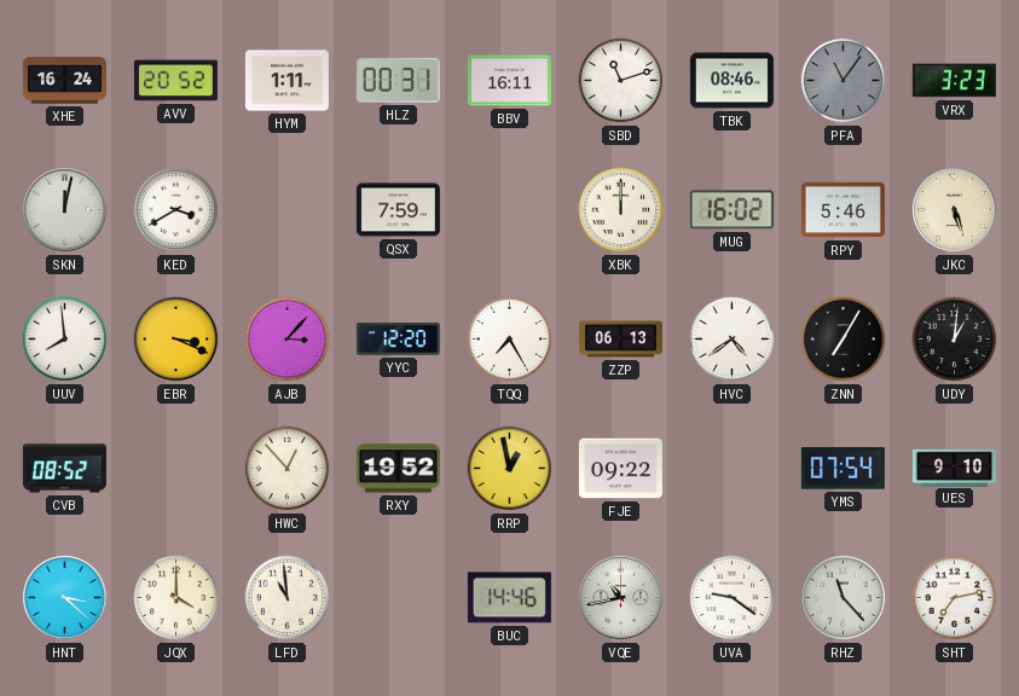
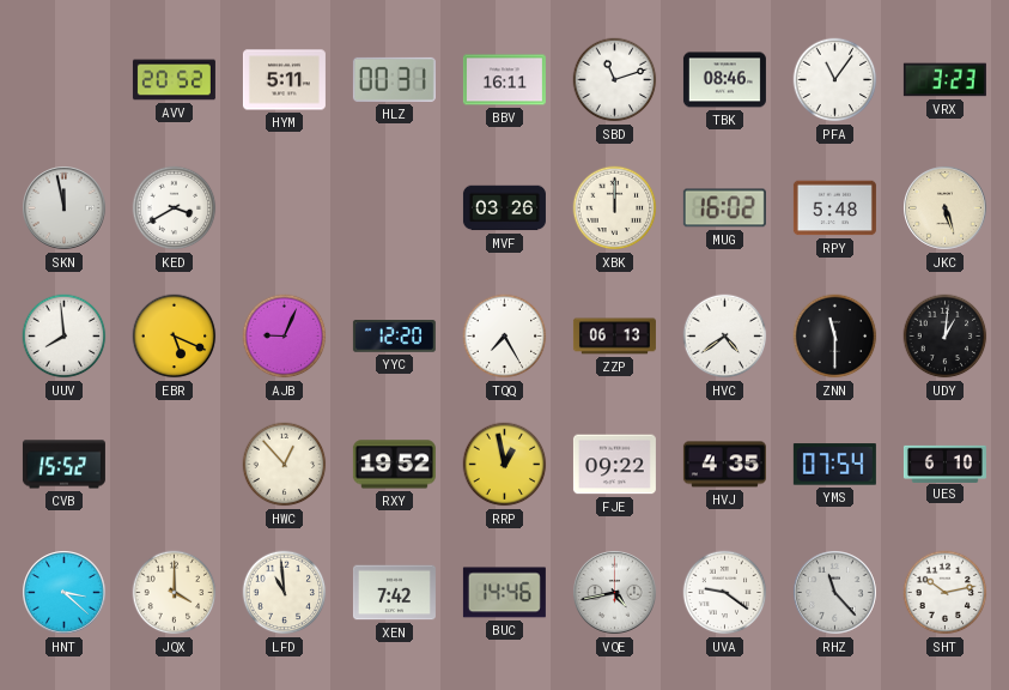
XHE: 16:24 -> none (64, 81)
HYM: 1:11 -> 5:11 (284, 80)
PFA dial: grey -> white (835, 80)
SKN: 12:02 -> 11:58 (65, 208)
QSX: 7:59 -> none (398, 210)
MVF: none -> 03:26 (504, 208)
RPY: 5:46 -> 5:48 (834, 208)
EBR: 3:19 -> 5:19 (175, 337)
AJB: 3:07 -> 9:04 (285, 337)
ZNN: 7:05 -> 11:30 (835, 337)
CVB: 08:52 -> 15:52 (63, 465)
HVJ: none -> 4:35 (724, 465)
UES: 9:10 -> 6:10 (944, 464)
XEN: none -> 7:42 (394, 593)
VQE: 10:43 -> 4:43 (615, 593)
SHT: 7:13 -> 10:13 (946, 593)
